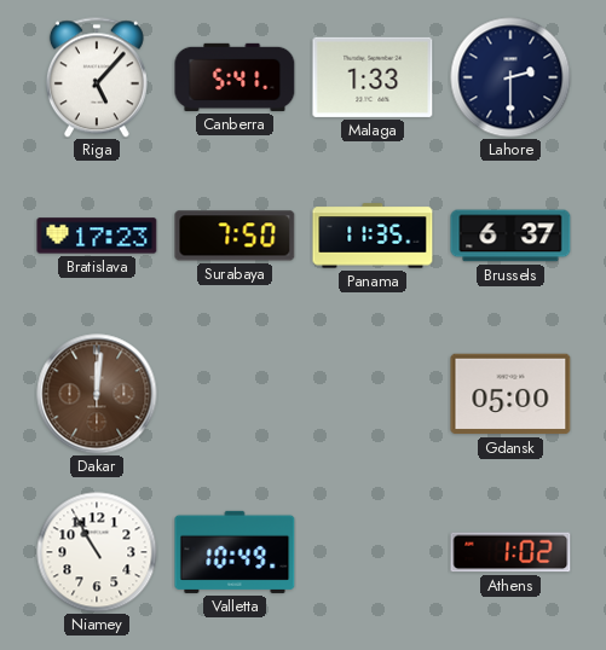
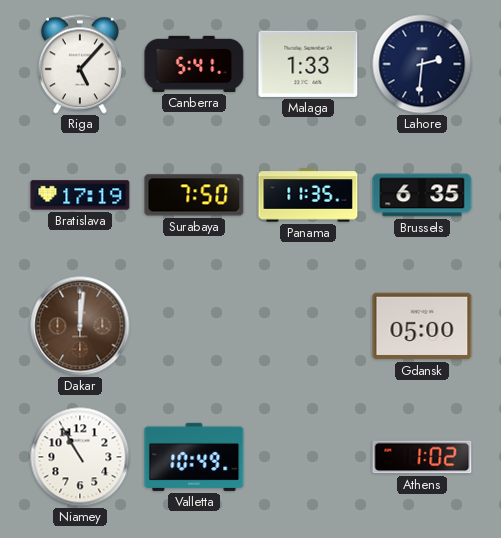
Lahore: 2:30 -> 2:31 (422, 64)
Bratislava: 17:23 -> 17:19 (80, 195)
Brussels: 6:37 -> 6:35 (422, 195)
